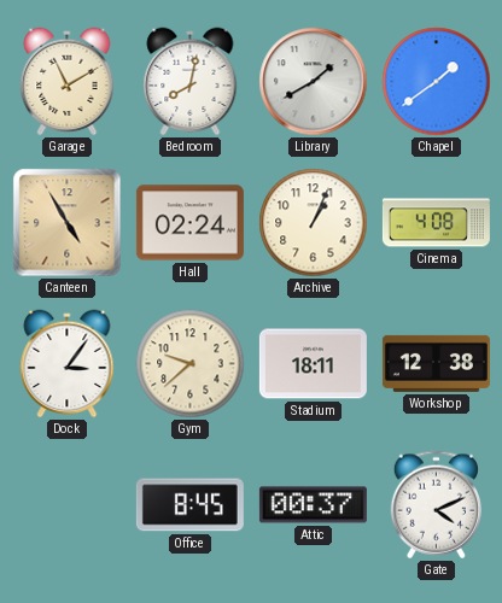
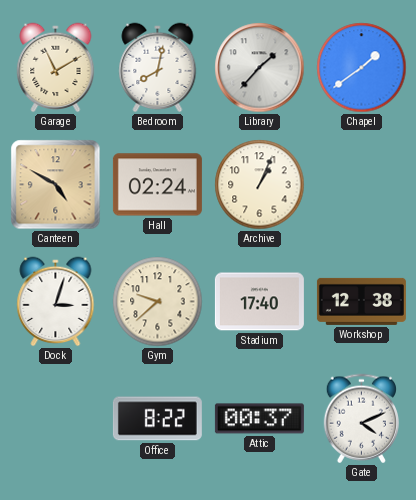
Library: 1:40 -> 1:37 (260, 68)
Canteen: 4:55 -> 4:50 (56, 185)
Cinema: 4:08 -> none (436, 223)
Dock: 3:06 -> 3:03 (56, 302)
Stadium: 18:11 -> 17:40 (259, 302)
Office: 8:45 -> 8:22 (157, 419)
